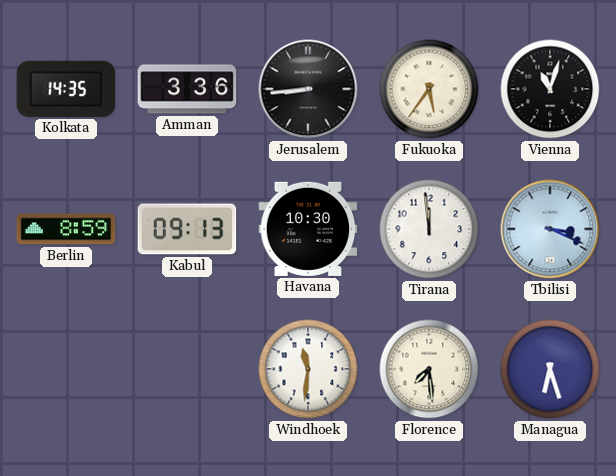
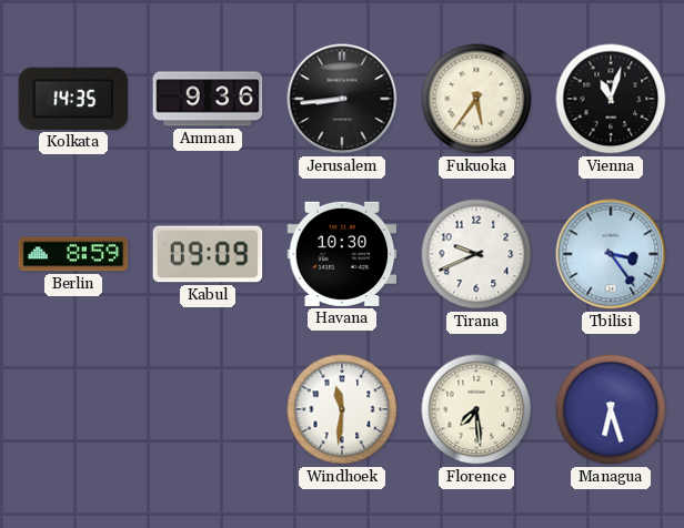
Amman: 3:36 -> 9:36 (208, 99)
Kabul: 09:13 -> 09:09 (208, 254)
Tirana: 11:59 -> 9:41 (476, 254)
Tbilisi: 3:19 -> 3:24 (611, 254)
